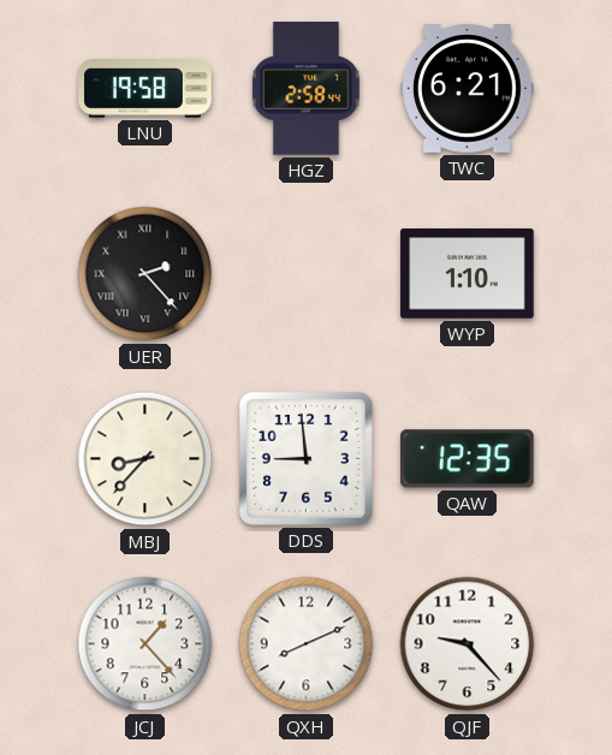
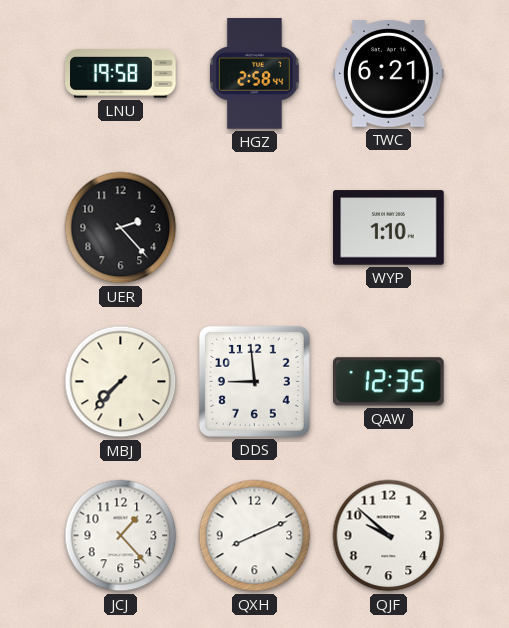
UER numerals: Roman -> Arabic (121, 228)
MBJ: 8:37 -> 7:37 (121, 382)
QJF: 9:23 -> 9:52 (389, 536)
